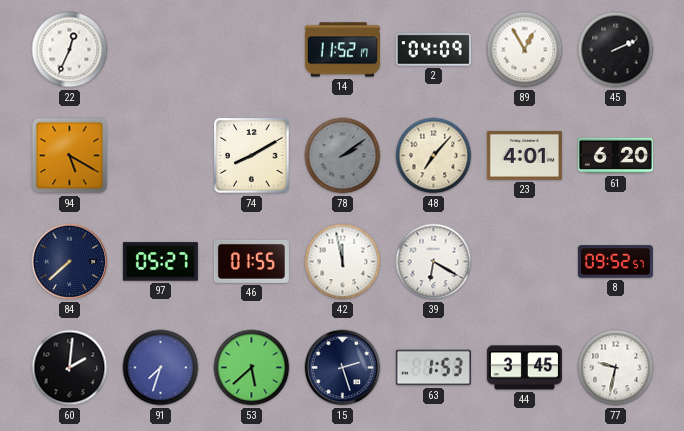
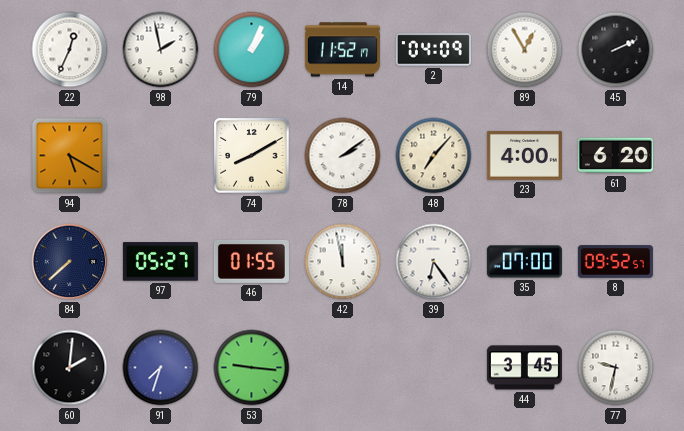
98: none -> 1:58 (161, 50)
79: none -> 1:04 (252, 50)
78 dial: grey -> white (343, 156)
23: 4:01 -> 4:00 (524, 155)
39: 6:20 -> 6:24 (434, 262)
35: none -> 07:00 (524, 262)
53: 5:38 -> 9:16 (252, 368)
15: 2:27 -> none (343, 368)
63: 1:53 -> none (433, 368)
